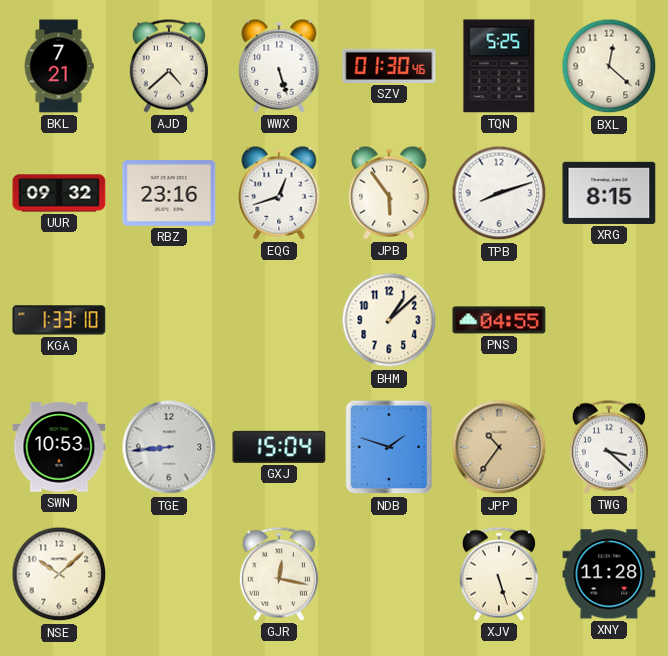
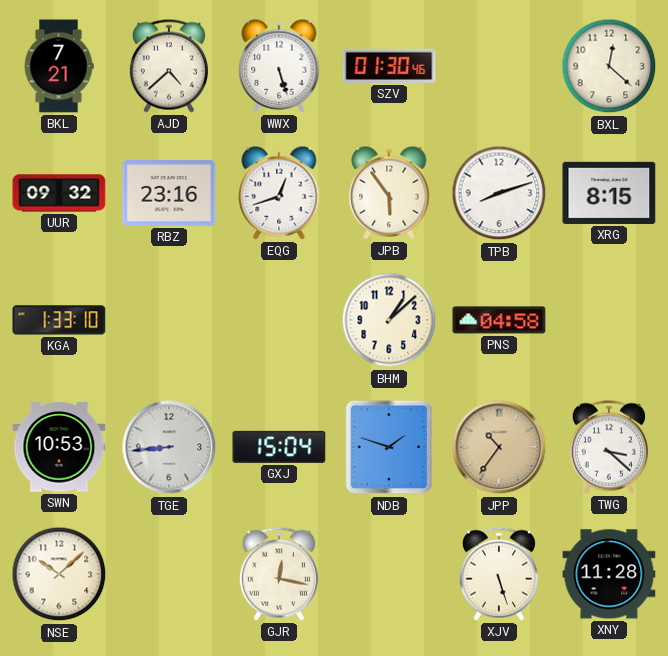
TQN: 5:25 -> none (499, 66)
PNS: 04:55 -> 04:58 (499, 320)
